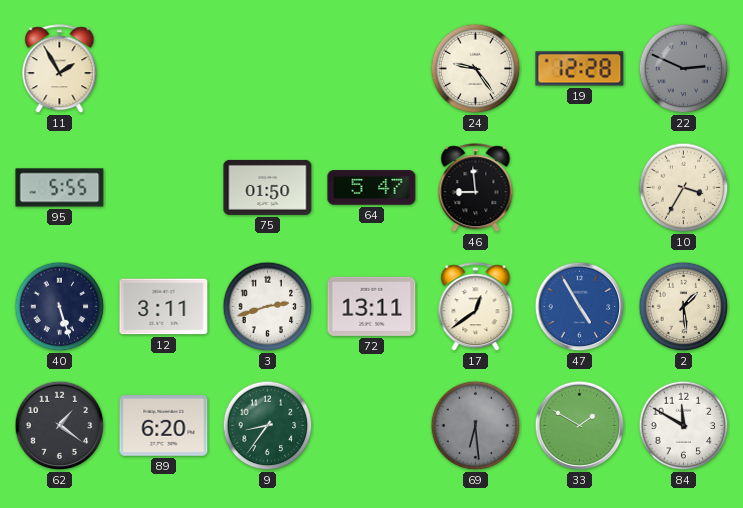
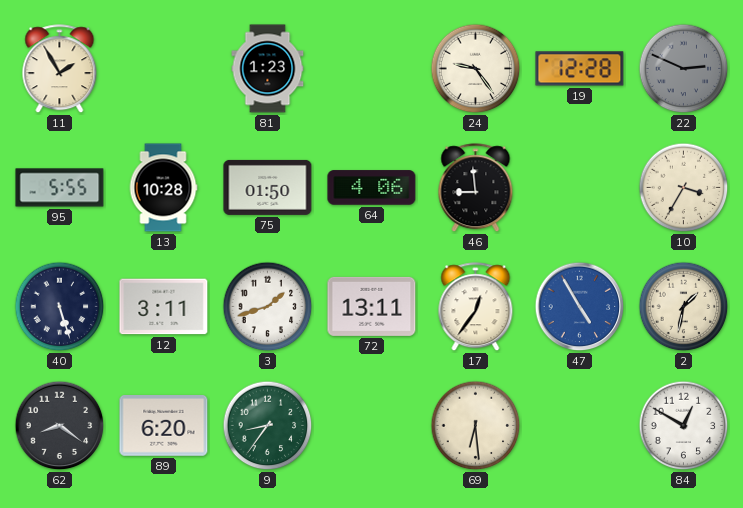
81: none -> 1:23 (268, 69)
13: none -> 10:28 (163, 188)
64: 5:47 -> 4:06 (372, 188)
3: 2:42 -> 1:42 (268, 307)
17: 12:39 -> 12:36 (476, 307)
2: 1:29 -> 1:32 (684, 307)
62: 1:21 -> 8:21 (60, 426)
69 dial: grey -> cream (476, 426)
33: 1:50 -> none (580, 426)
84: 11:50 -> 12:50 (684, 426)
